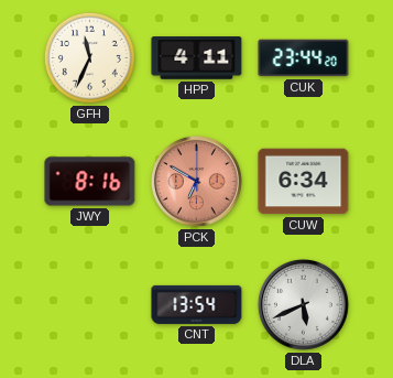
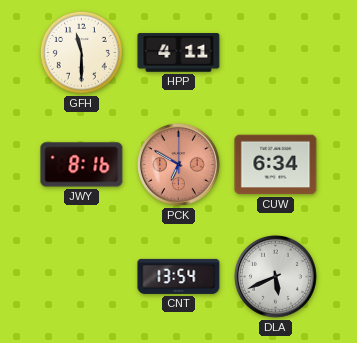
GFH: 11:34 -> 11:30 (81, 52)
CUK: 23:44 -> none (304, 58)
